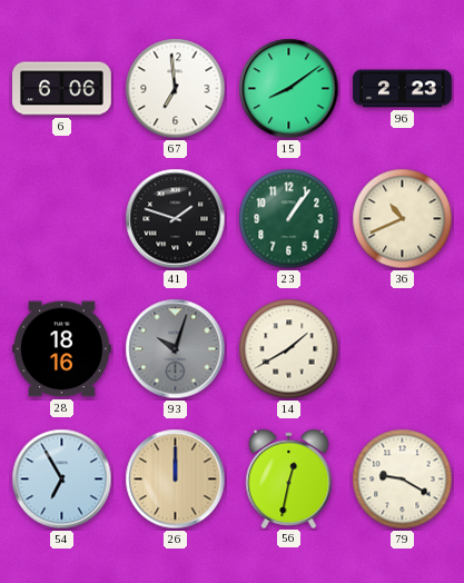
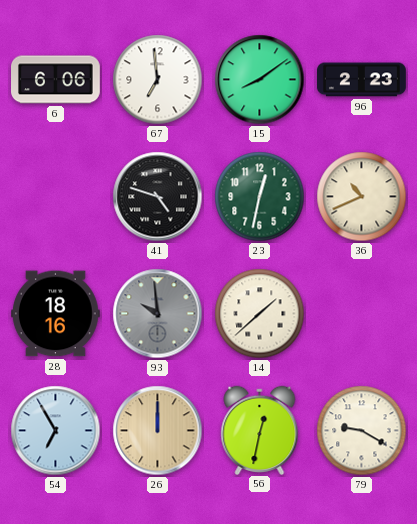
41: 1:48 -> 4:48 (158, 197)
23: 1:06 -> 12:32 (260, 197)
93: 10:03 -> 9:59 (158, 314)
14: 1:40 -> 1:38 (260, 314)
